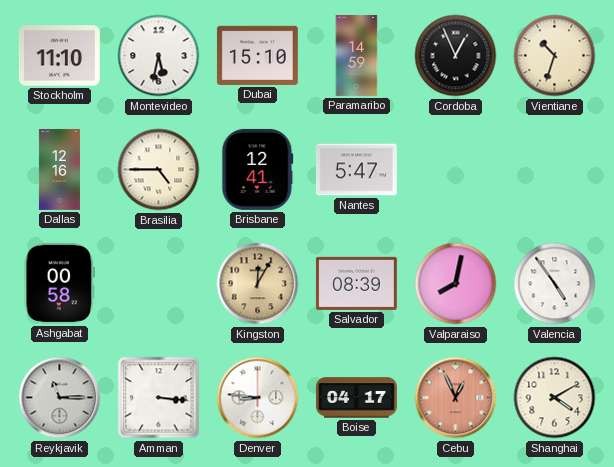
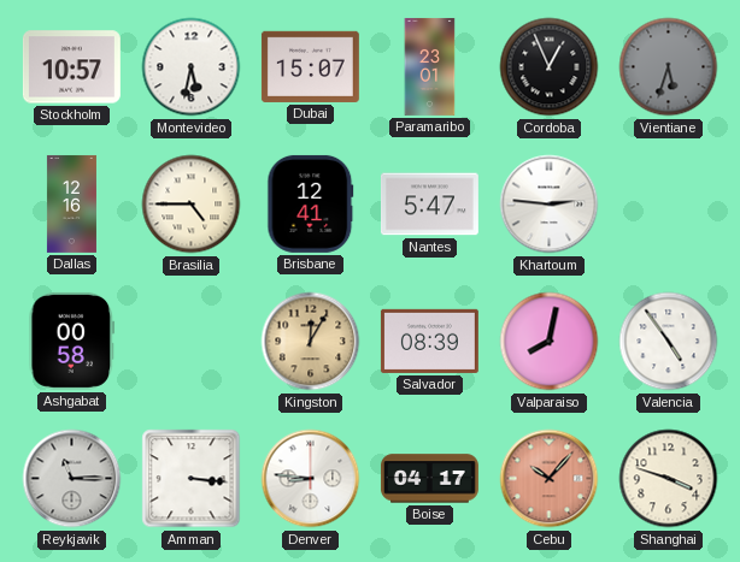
Stockholm: 11:10 -> 10:57 (71, 67)
Dubai: 15:10 -> 15:07 (310, 66)
Paramaribo: 14:59 -> 23:01 (430, 66)
Vientiane: 10:33 -> 5:33 (669, 67)
Vientiane dial: cream -> grey (669, 67)
Khartoum: none -> 2:46 (550, 205)
Cebu: 12:56 -> 10:07 (550, 479)
Shanghai: 4:10 -> 3:48 (669, 479)
